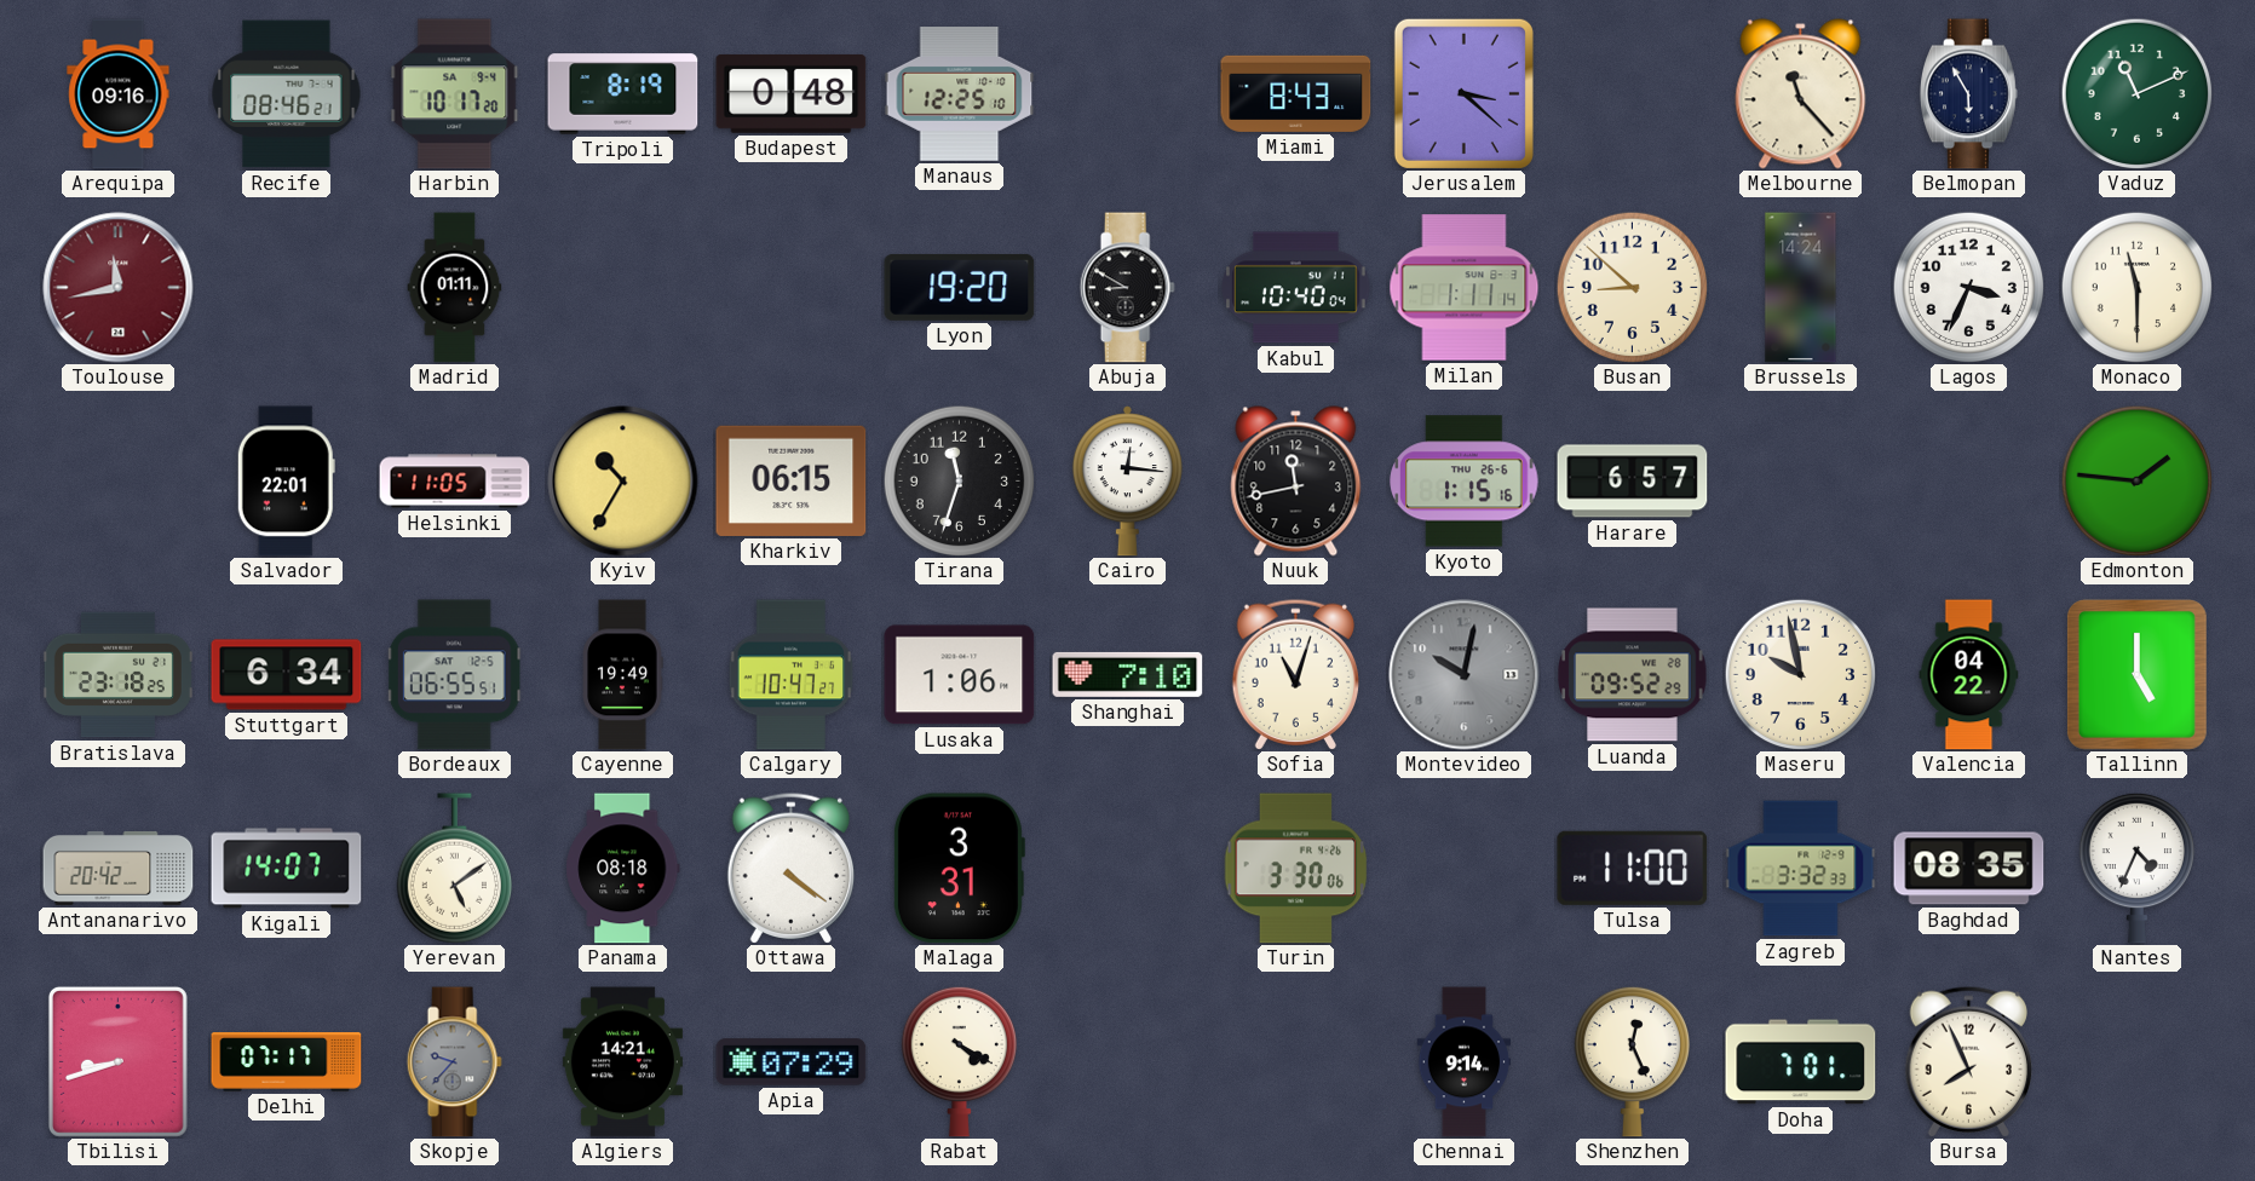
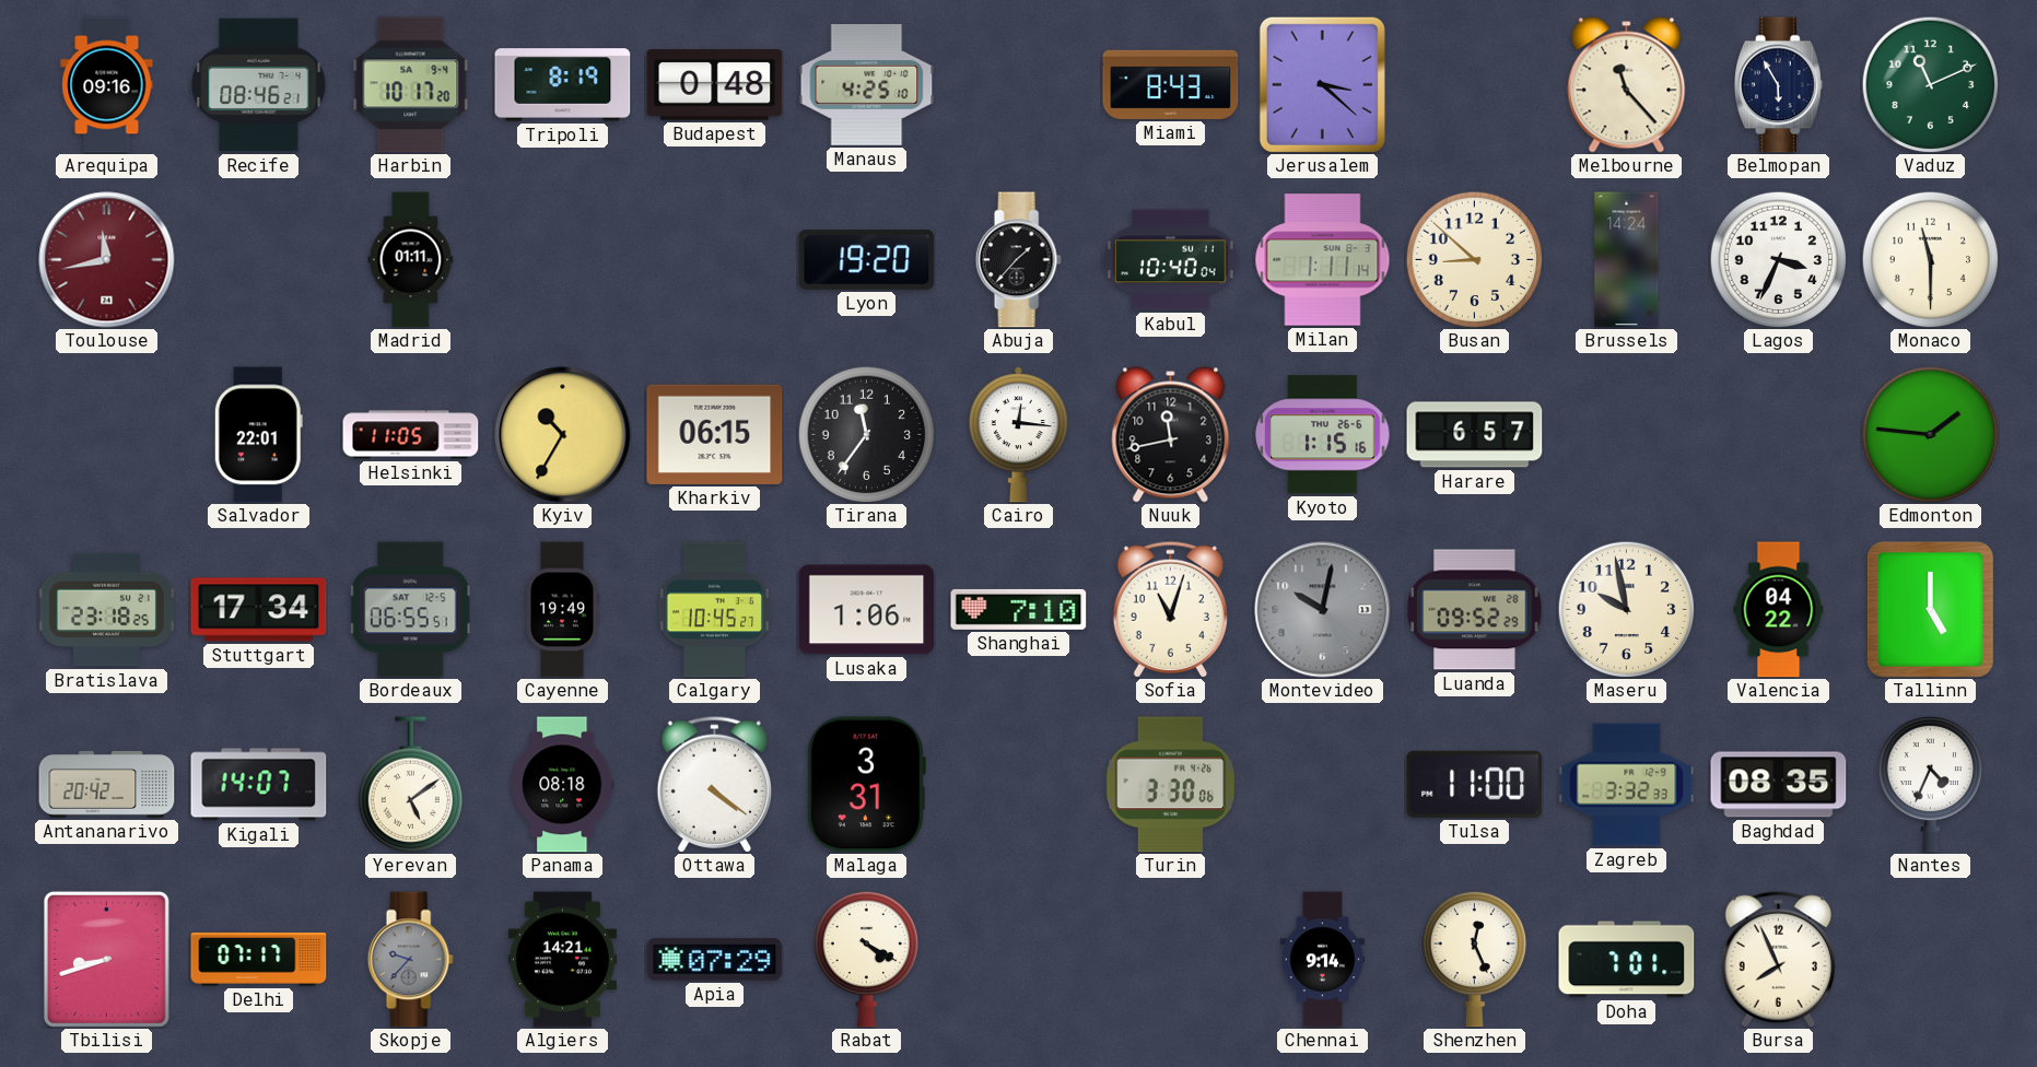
Manaus: 12:25 -> 4:25 (867, 85)
Abuja: 8:50 -> 1:37 (1018, 260)
Tirana: 11:33 -> 11:36 (866, 434)
Stuttgart: 6:34 -> 17:34 (259, 610)
Calgary: 10:47 -> 10:45 (715, 610)
